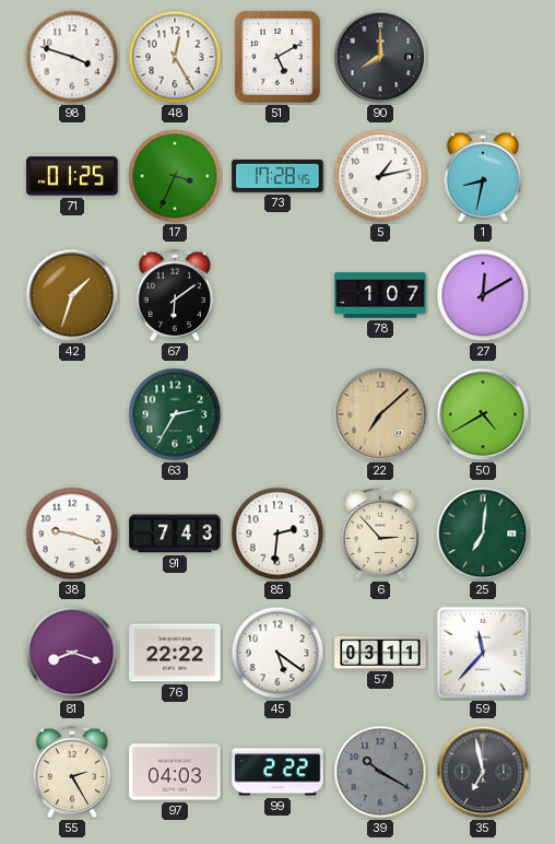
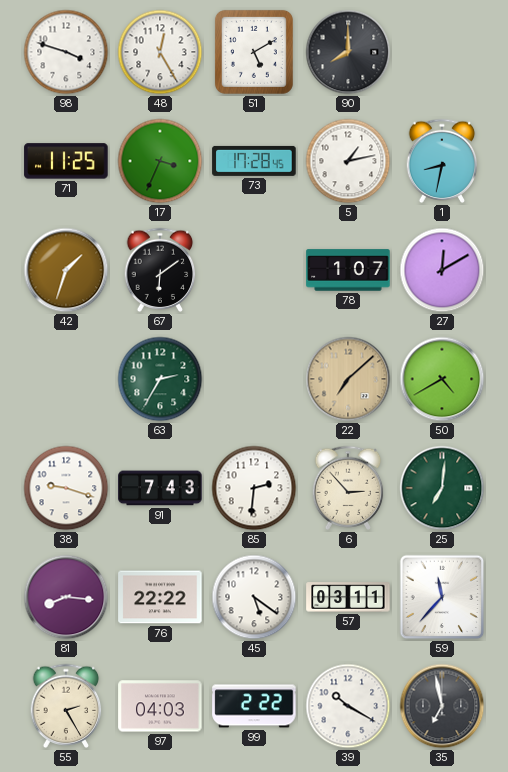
71: 01:25 -> 11:25 (66, 161)
81: 8:18 -> 8:16 (66, 597)
39 dial: grey -> white (348, 706)
